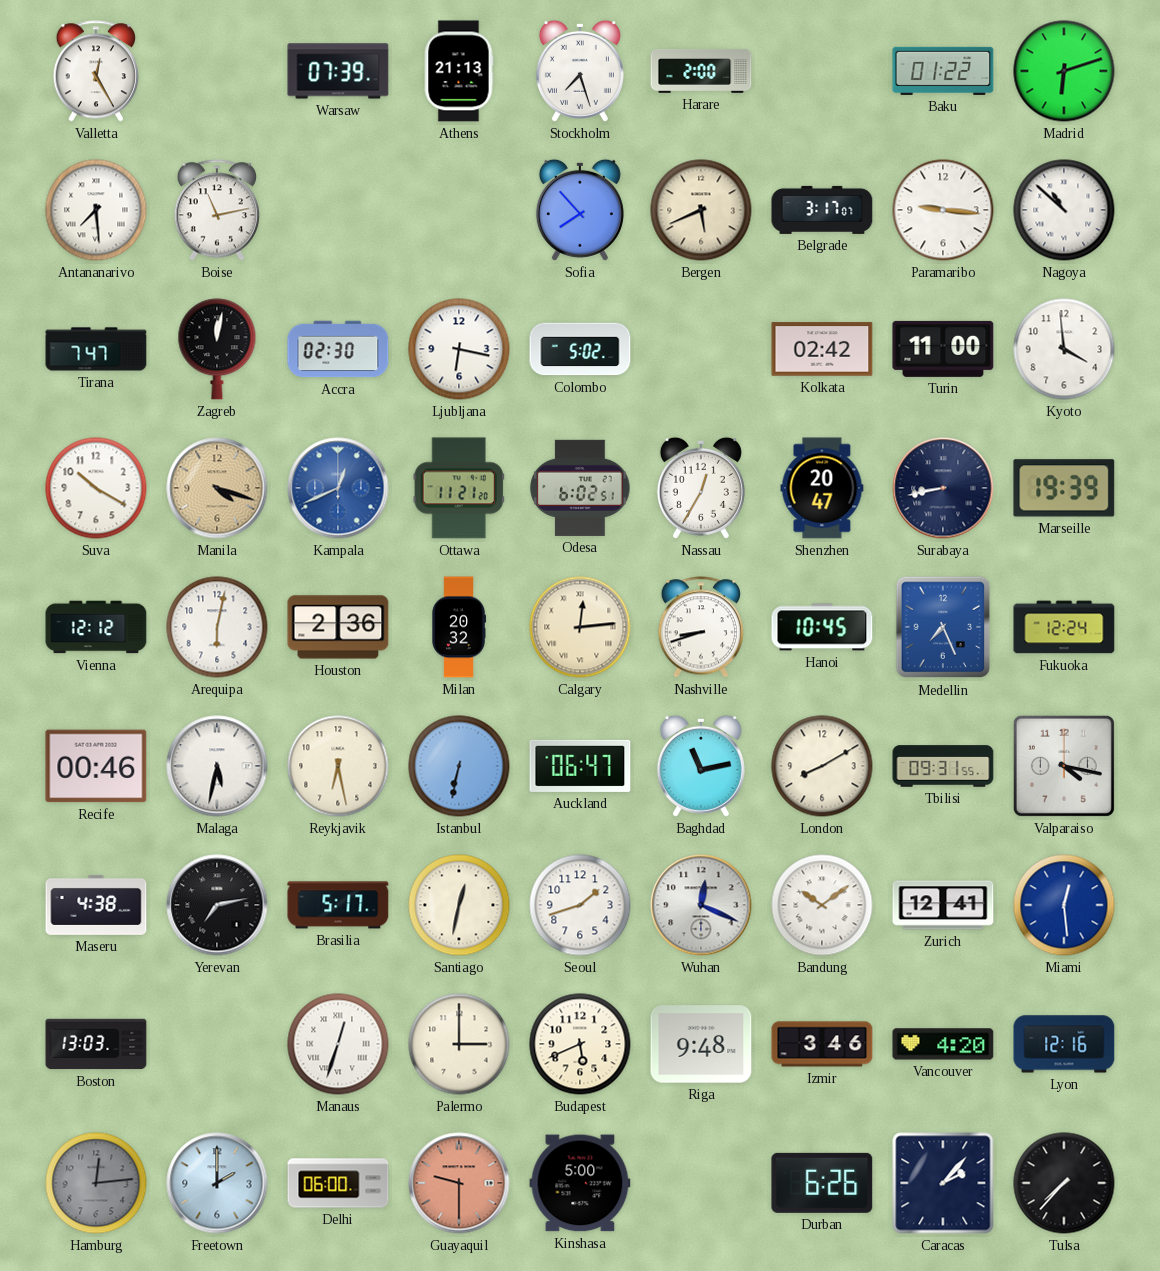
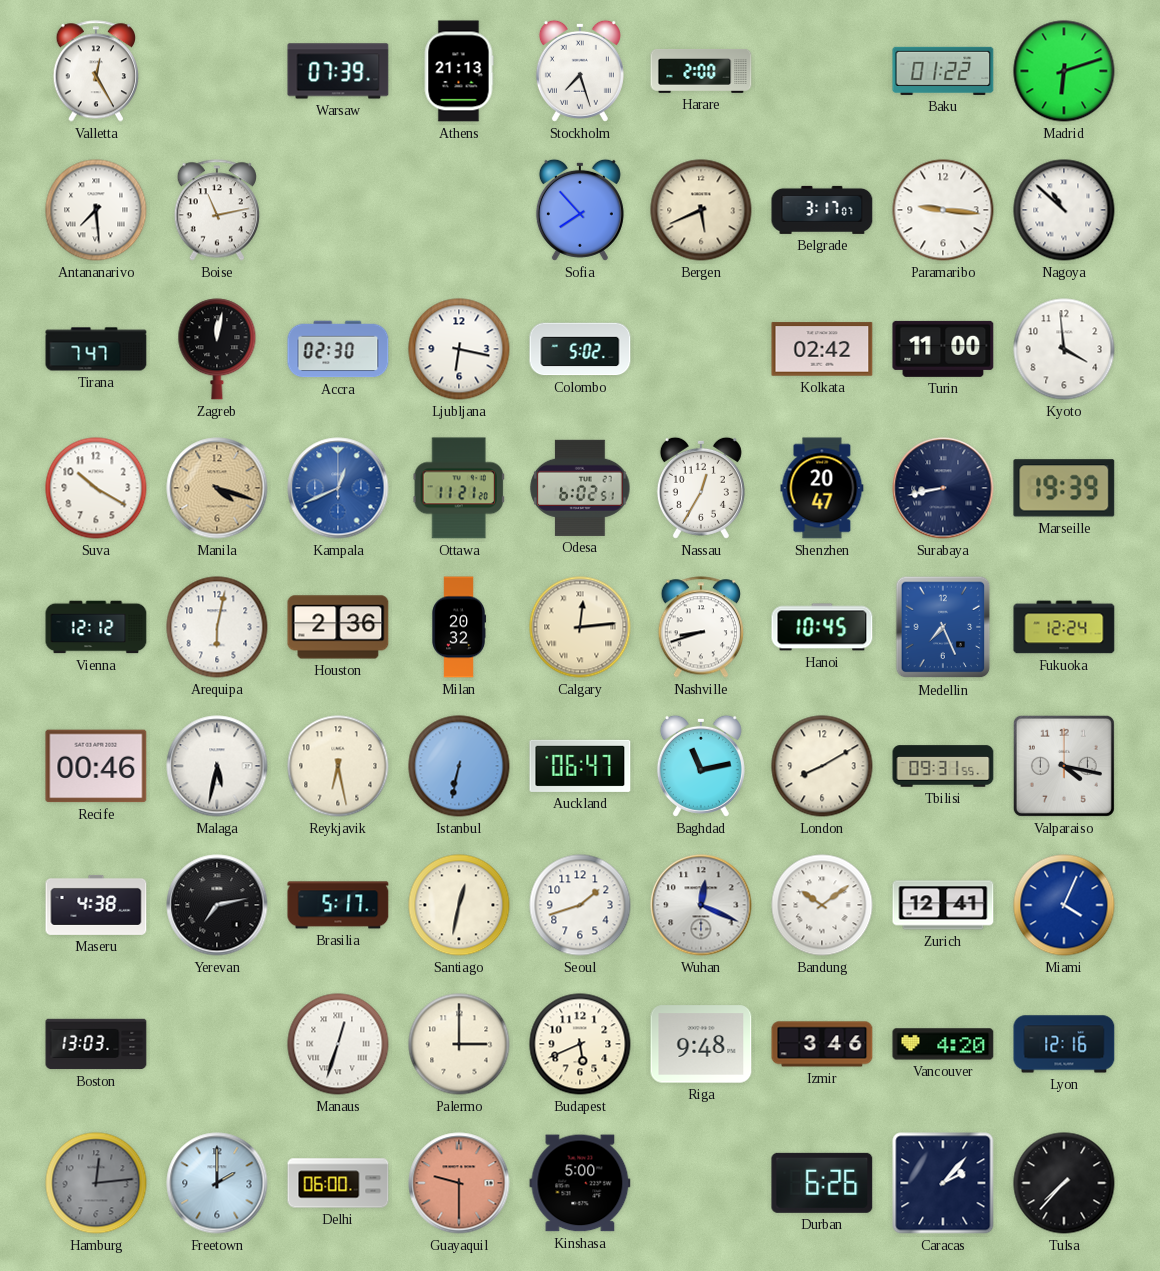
Miami: 12:29 -> 4:04 (1064, 905)
